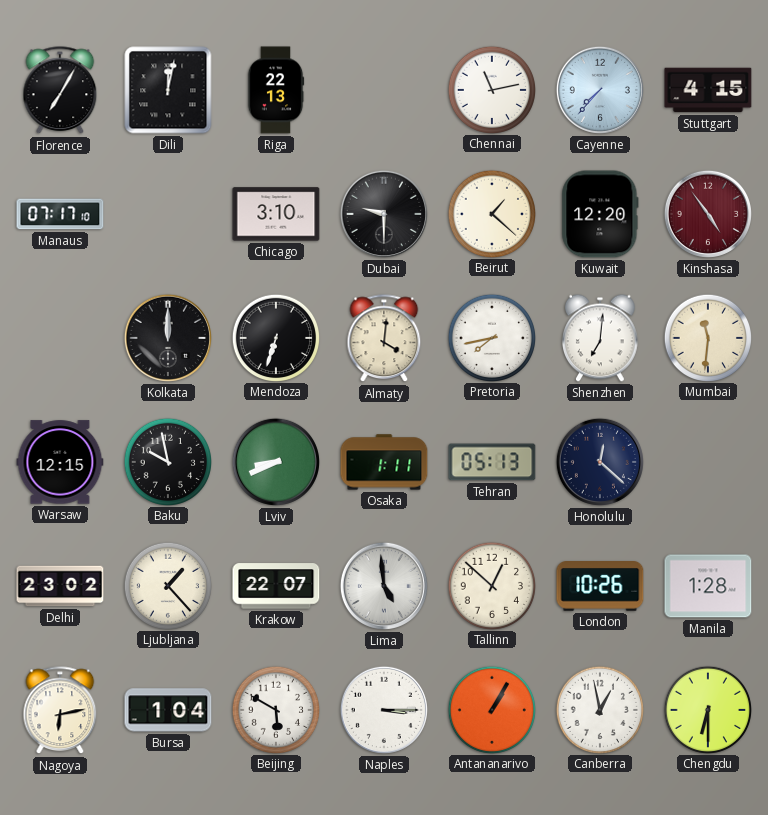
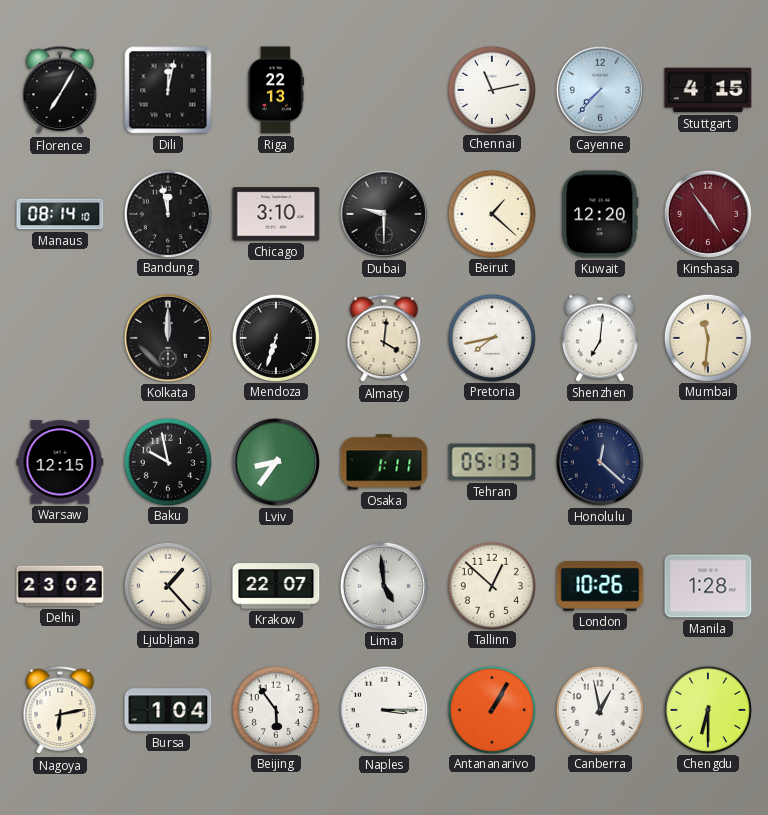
Manaus: 07:17 -> 08:14 (60, 214)
Bandung: none -> 11:58 (167, 213)
Lviv: 8:41 -> 8:36 (276, 462)
Beijing: 5:50 -> 5:54 (275, 709)
